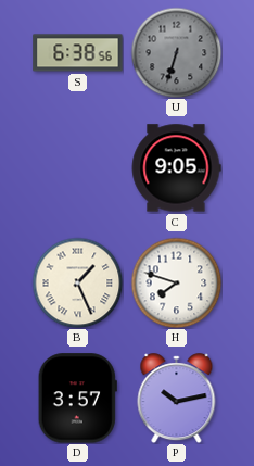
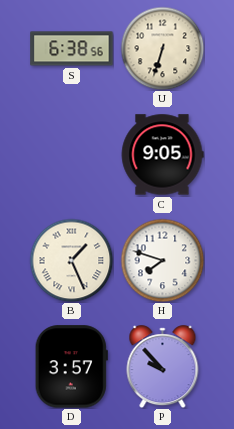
U dial: grey -> cream (162, 48)
P: 10:13 -> 9:53 (163, 367)
